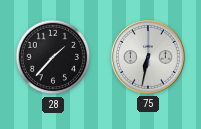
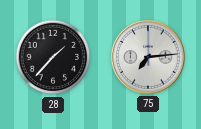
75: 6:32 -> 7:14 (148, 57)
